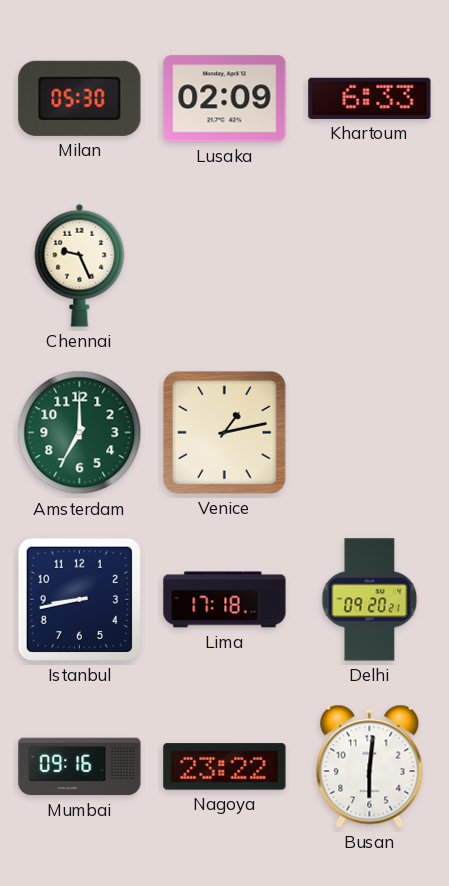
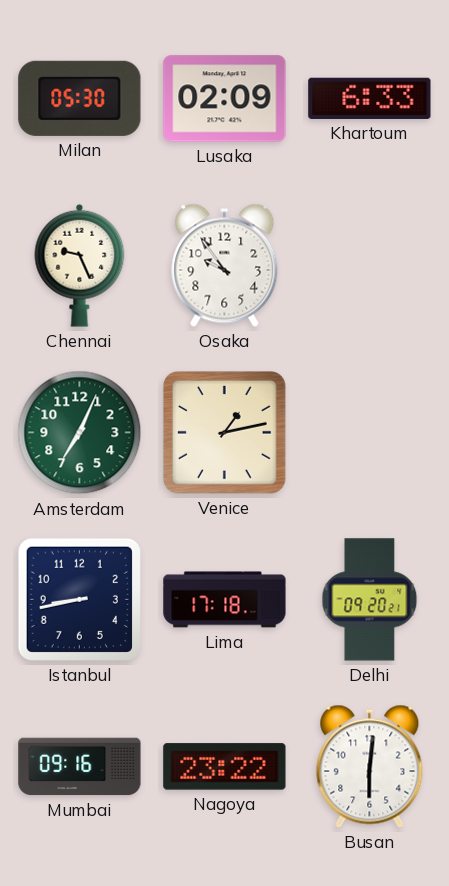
Osaka: none -> 9:54 (225, 265)
Amsterdam: 7:00 -> 7:04 (80, 433)
